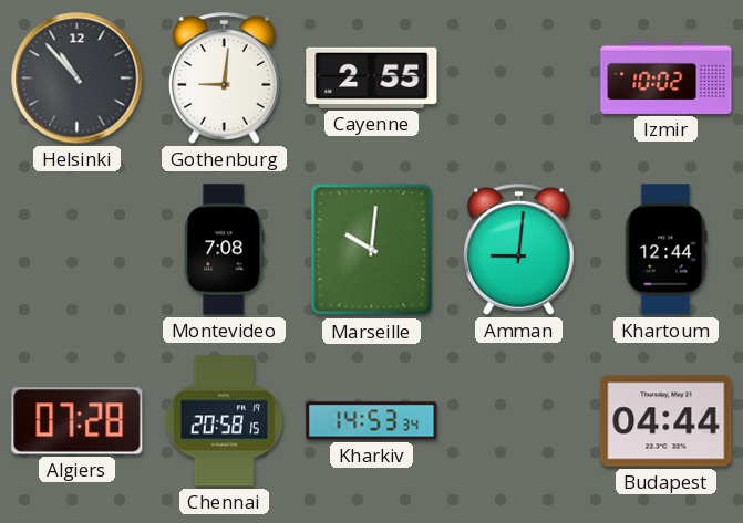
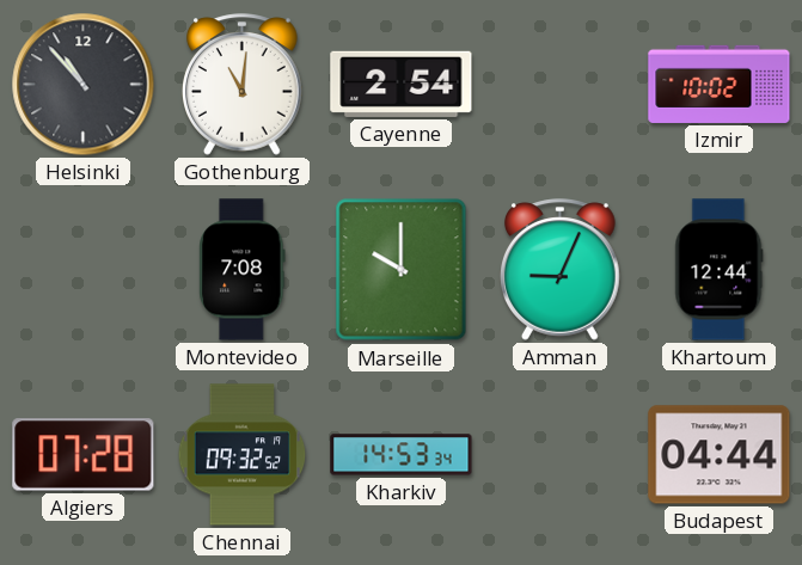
Gothenburg: 9:01 -> 11:01 (243, 85)
Cayenne: 2:55 -> 2:54 (402, 84)
Marseille: 10:01 -> 10:00 (402, 270)
Amman: 9:01 -> 9:04 (561, 270)
Chennai: 20:58 -> 09:32 (243, 455)
